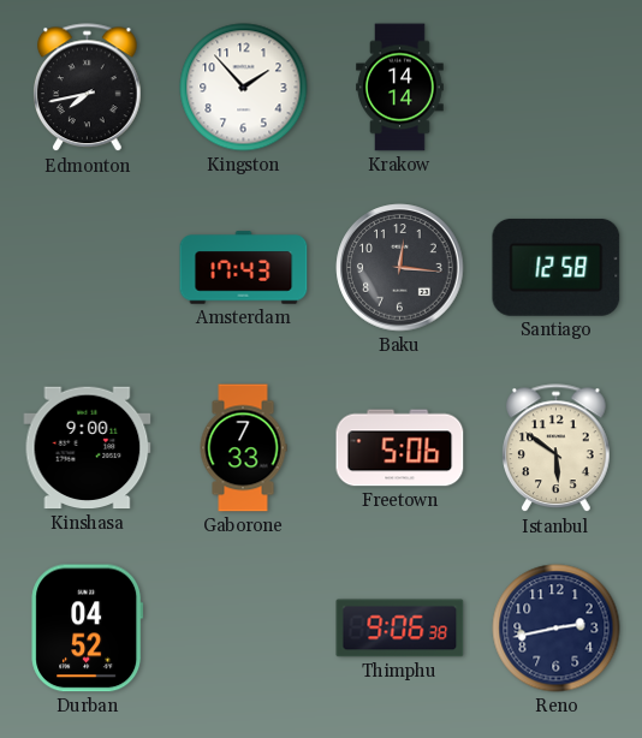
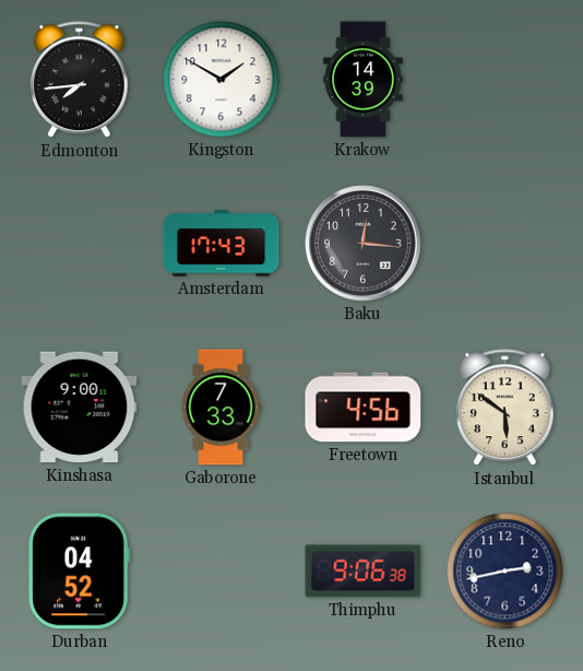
Edmonton: 7:43 -> 7:44 (80, 80)
Kingston: 1:53 -> 1:50 (222, 80)
Krakow: 14:14 -> 14:39 (364, 80)
Santiago: 12:58 -> none (557, 267)
Freetown: 5:06 -> 4:56 (364, 408)
